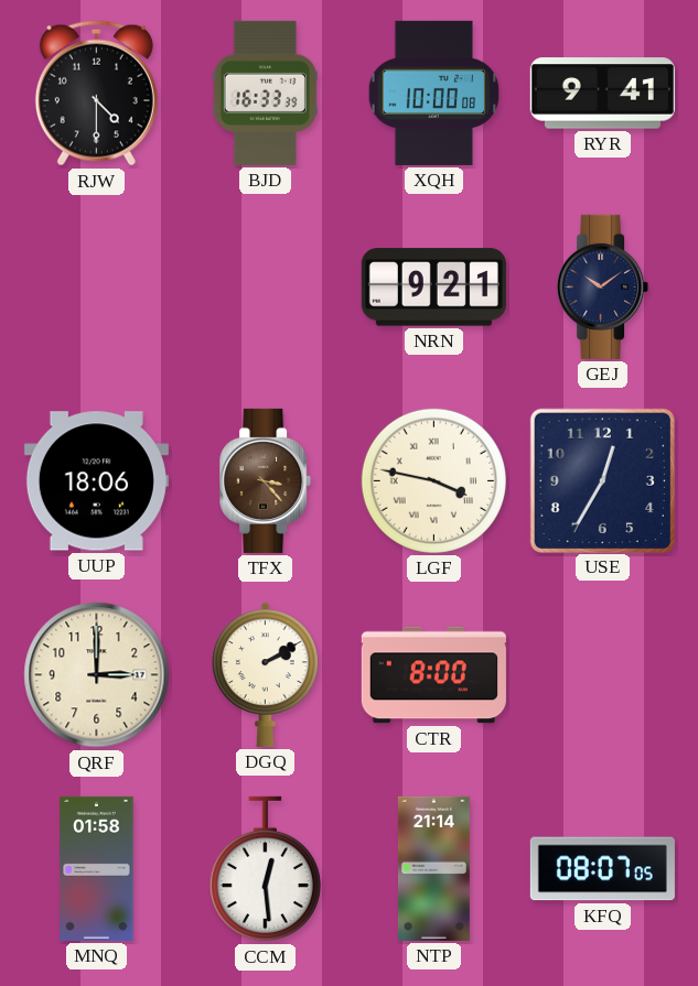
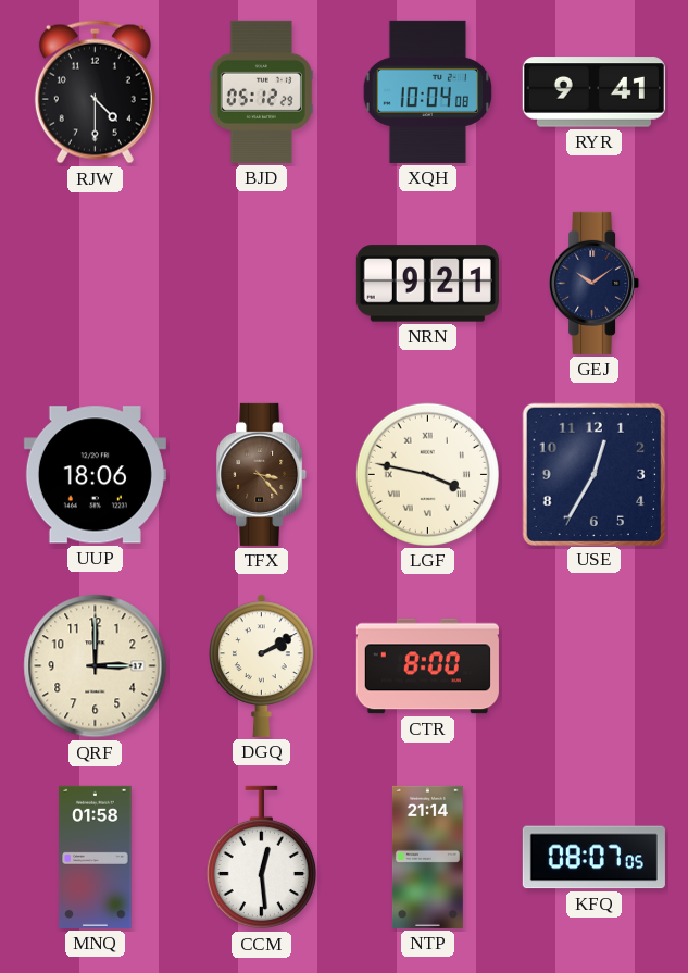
BJD: 16:33 -> 05:12 (261, 91)
XQH: 10:00 -> 10:04 (428, 91)
